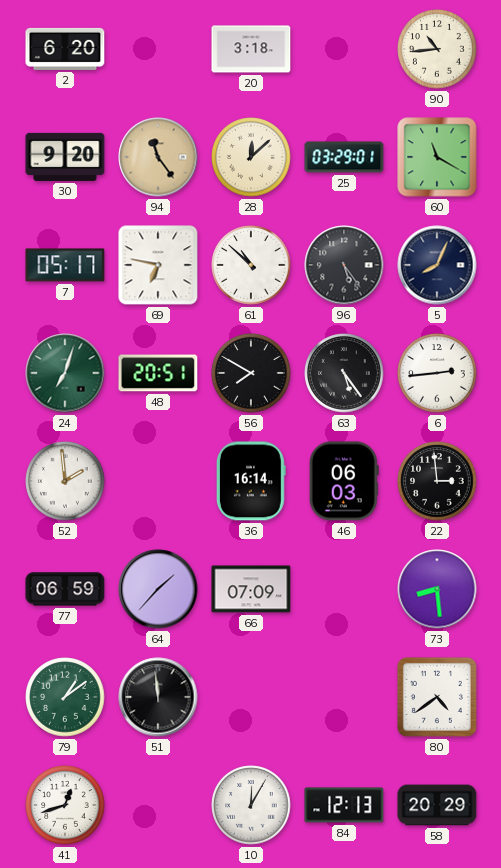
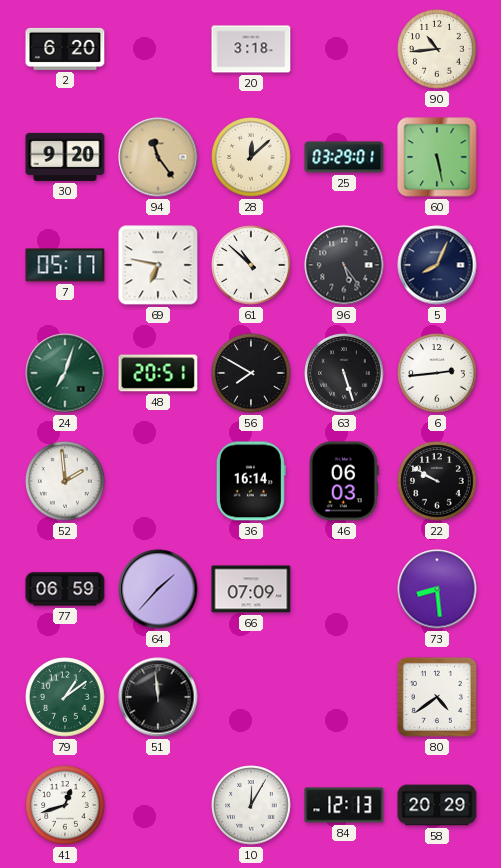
60: 11:20 -> 5:28 (437, 157)
63: 5:24 -> 5:27 (344, 373)
22: 2:59 -> 9:50 (437, 481)
